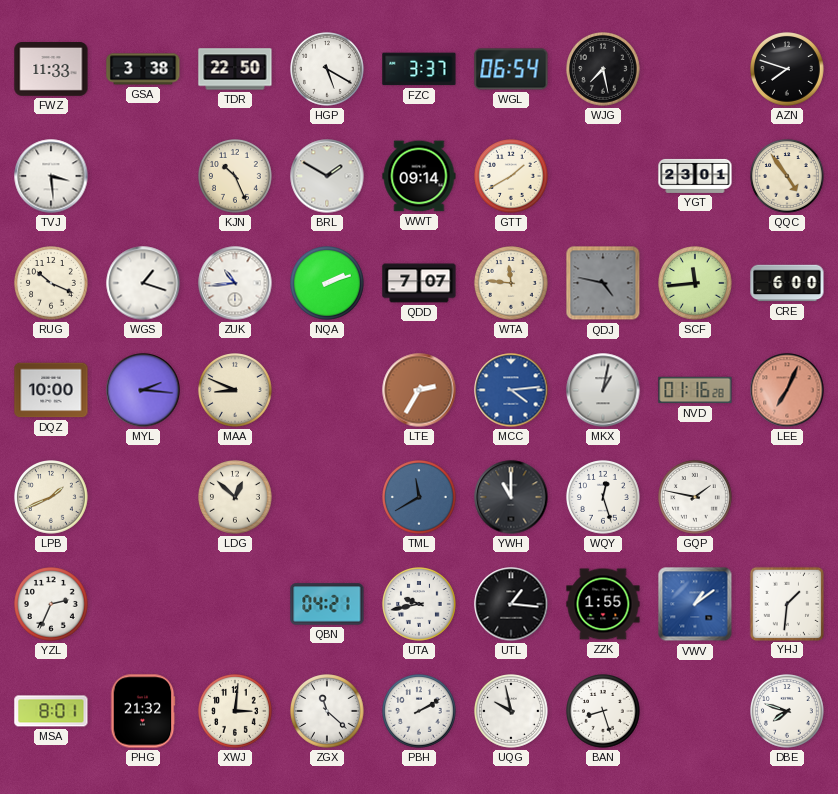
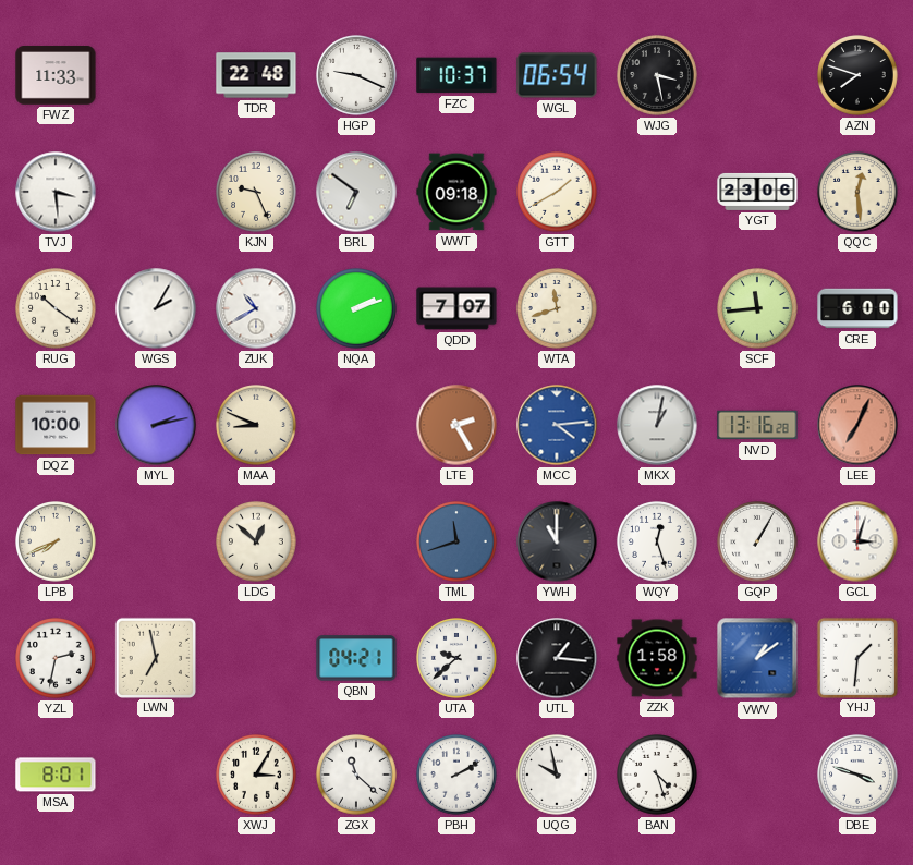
GSA: 3:38 -> none (143, 69)
TDR: 22:50 -> 22:48 (256, 75)
HGP: 5:20 -> 9:19 (357, 76)
FZC: 3:37 -> 10:37 (456, 75)
WJG: 7:28 -> 3:28 (658, 76)
KJN: 10:26 -> 9:26 (257, 193)
BRL: 1:50 -> 6:51 (356, 192)
WWT: 09:14 -> 09:18 (456, 192)
YGT: 23:01 -> 23:06 (757, 192)
QQC: 4:54 -> 12:29 (859, 193)
RUG: 10:19 -> 10:21 (57, 309)
WGS: 1:18 -> 2:05 (156, 308)
ZUK: 10:44 -> 10:40 (256, 308)
WTA: 11:46 -> 11:42 (558, 309)
QDJ: 4:47 -> none (603, 283)
MYL: 2:16 -> 2:13 (156, 425)
LTE: 2:35 -> 2:25 (456, 425)
NVD: 01:16 -> 13:16 (757, 425)
LPB: 1:41 -> 7:41 (57, 543)
TML: 11:40 -> 11:42 (458, 543)
GQP: 1:47 -> 1:05 (758, 543)
GCL: none -> 3:03 (857, 541)
YZL: 2:34 -> 2:32 (57, 659)
LWN: none -> 6:58 (155, 657)
UTA: 9:43 -> 9:38 (458, 659)
ZZK: 1:55 -> 1:58 (657, 658)
PHG: 21:32 -> none (143, 711)
XWJ: 3:01 -> 3:05 (257, 776)
BAN: 8:27 -> 4:27 (658, 776)
DBE: 7:48 -> 3:48 (859, 776)
